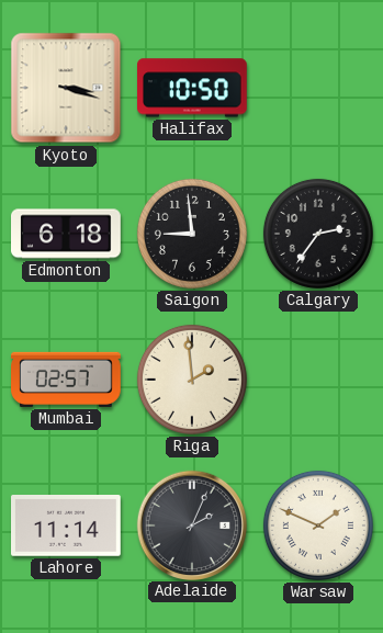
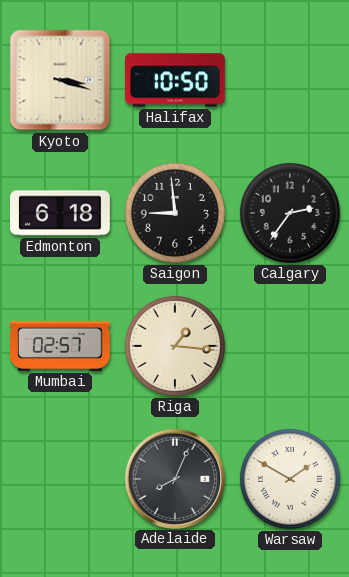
Riga: 1:59 -> 1:16 (175, 346)
Lahore: 11:14 -> none (67, 525)
Adelaide: 2:04 -> 8:04 (174, 478)
Warsaw: 1:49 -> 1:50 (290, 479)
